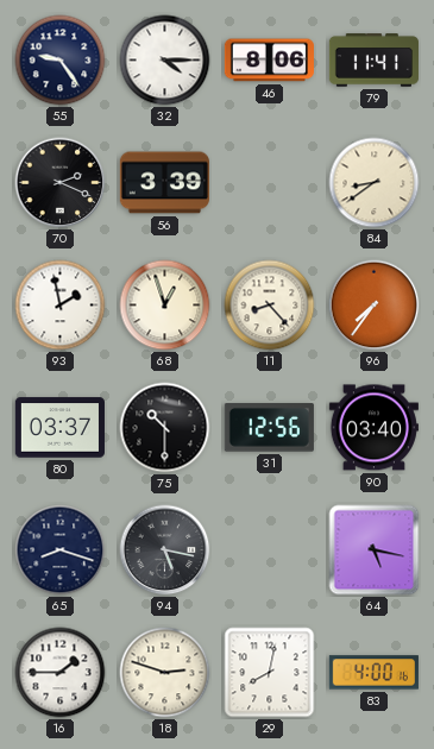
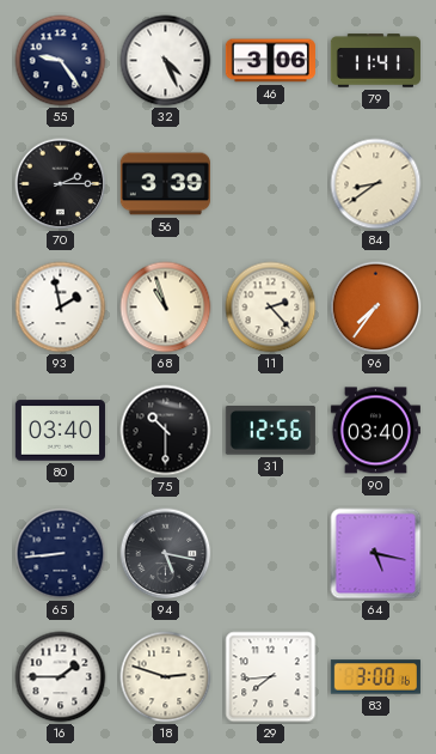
32: 4:15 -> 4:26 (166, 61)
46: 8:06 -> 3:06 (270, 61)
70: 2:19 -> 2:15 (61, 184)
68: 12:57 -> 10:57 (166, 308)
11: 8:23 -> 2:23 (271, 308)
80: 03:37 -> 03:40 (60, 431)
65: 8:18 -> 8:44 (61, 554)
29: 8:02 -> 7:44 (271, 677)
83: 4:00 -> 3:00 (375, 677)
